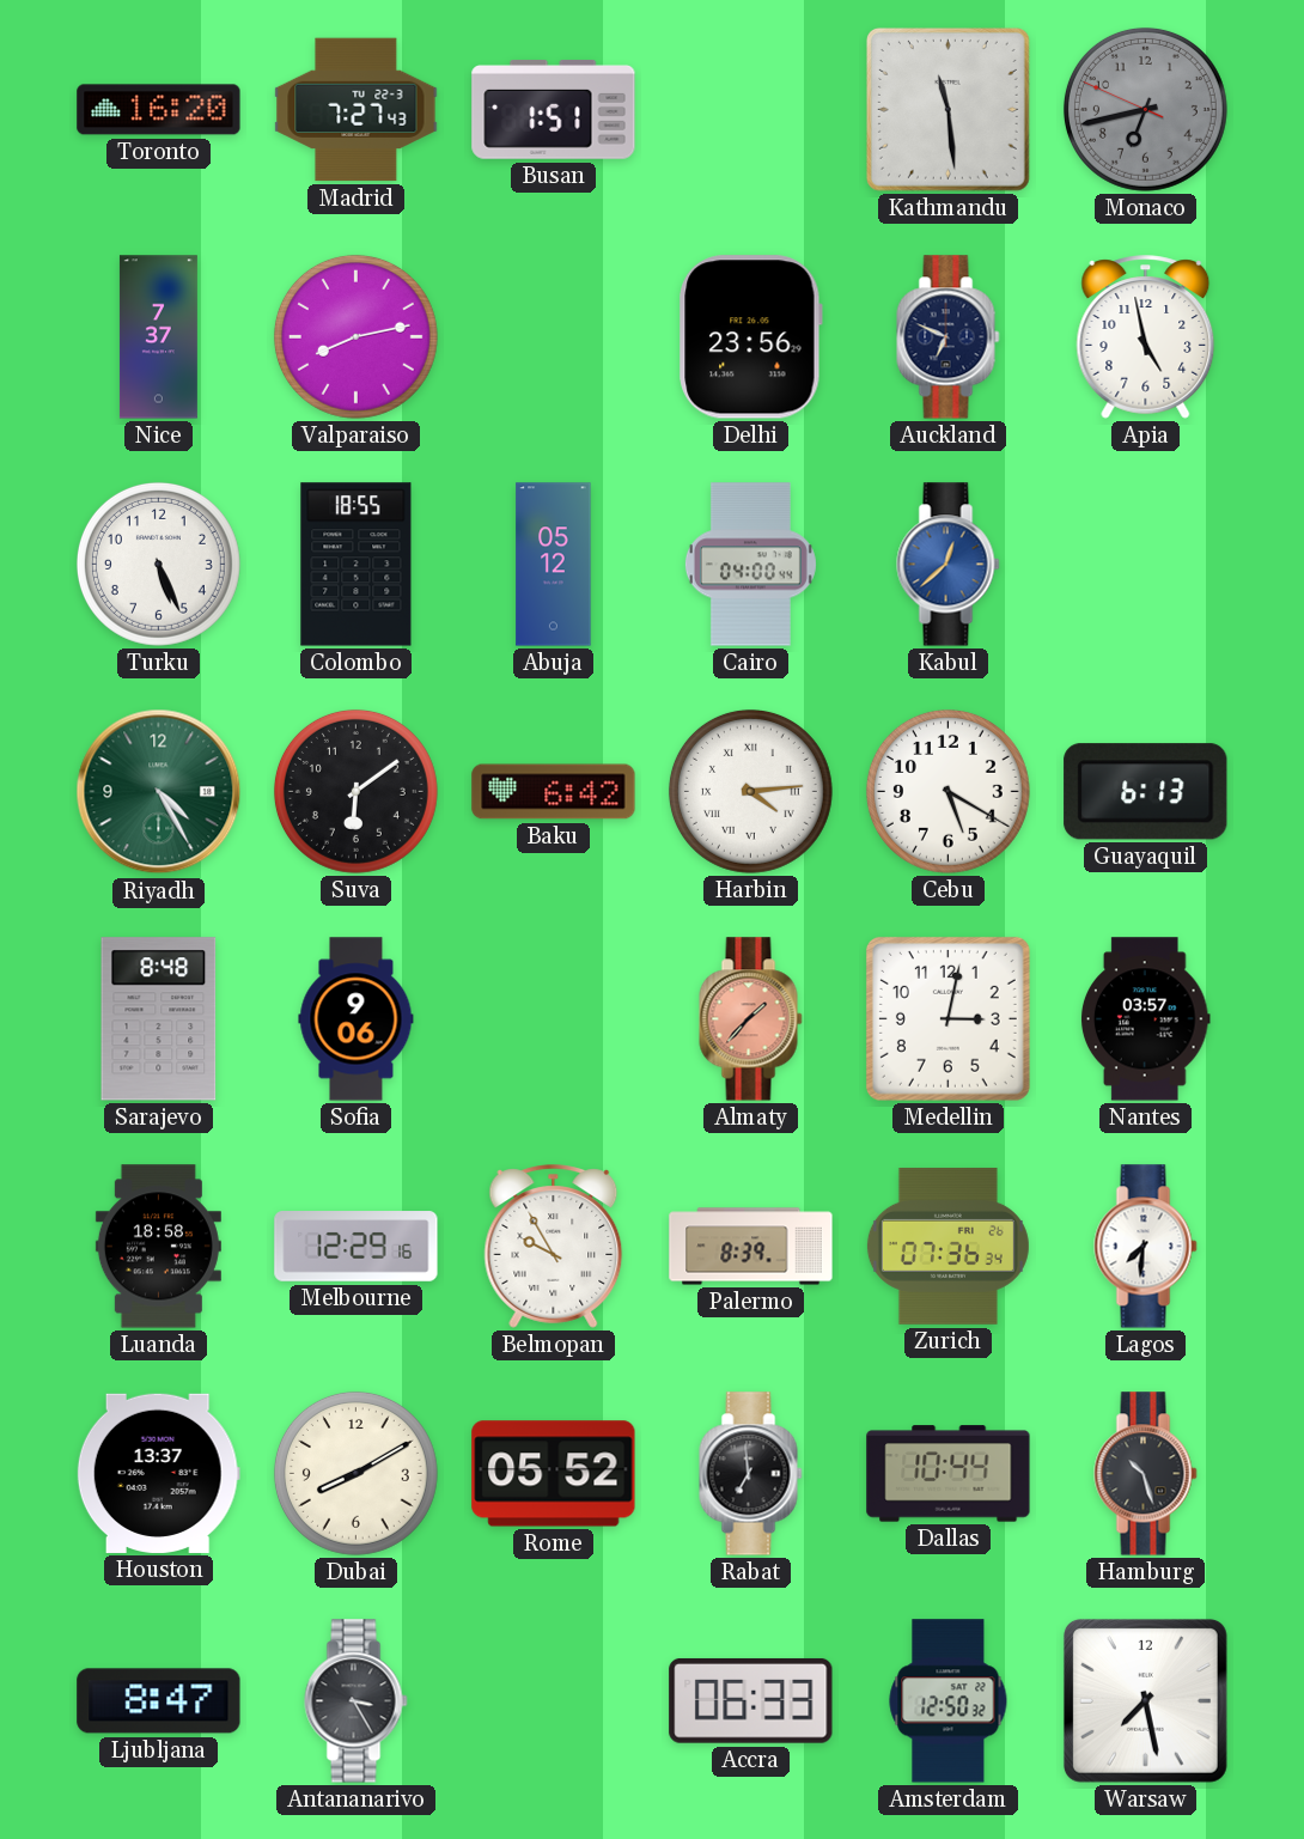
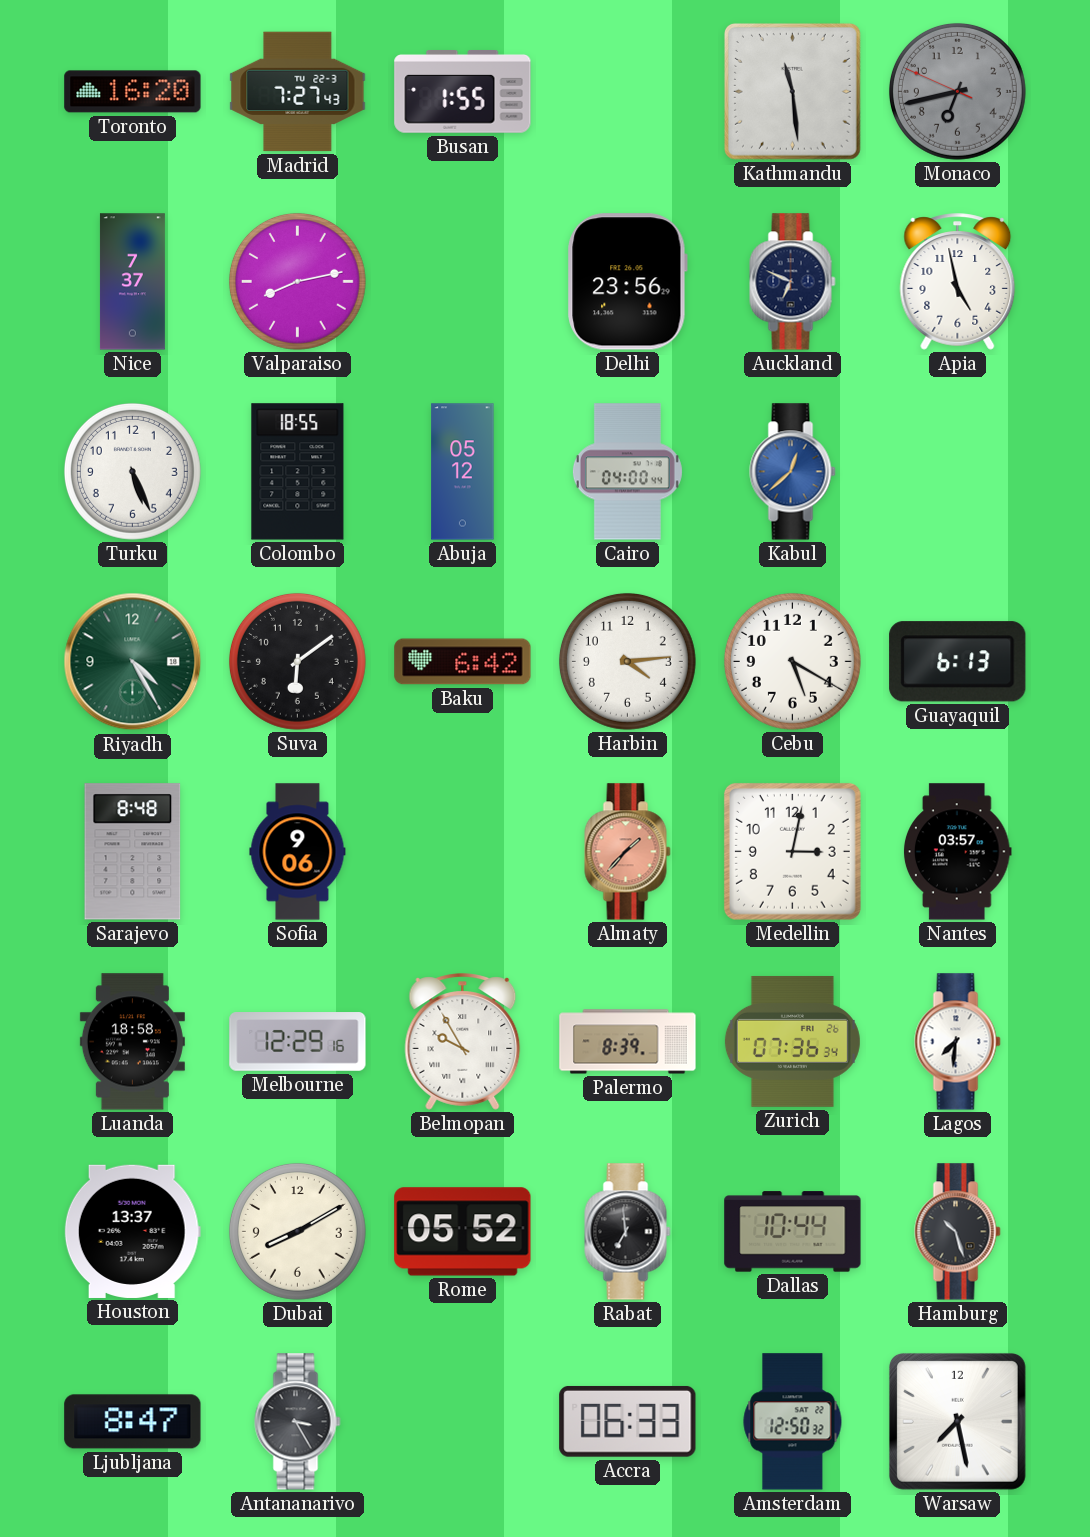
Busan: 1:51 -> 1:55 (463, 92)
Harbin numerals: Roman -> Arabic (627, 661)
